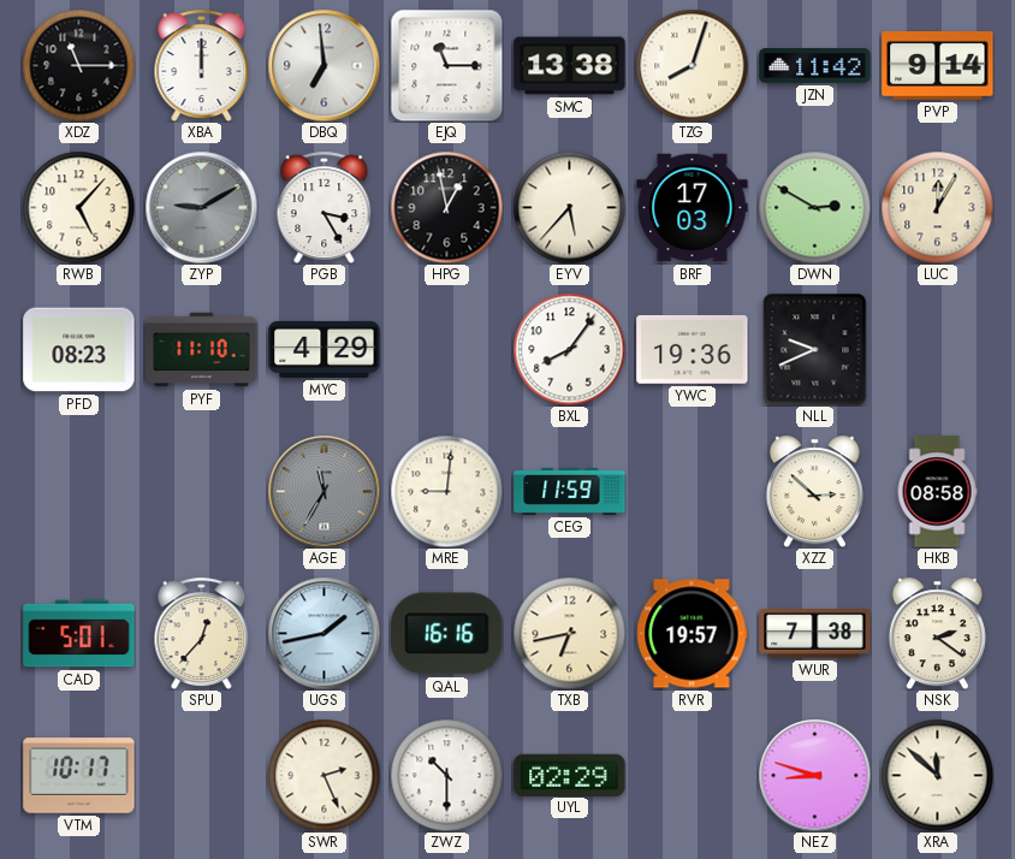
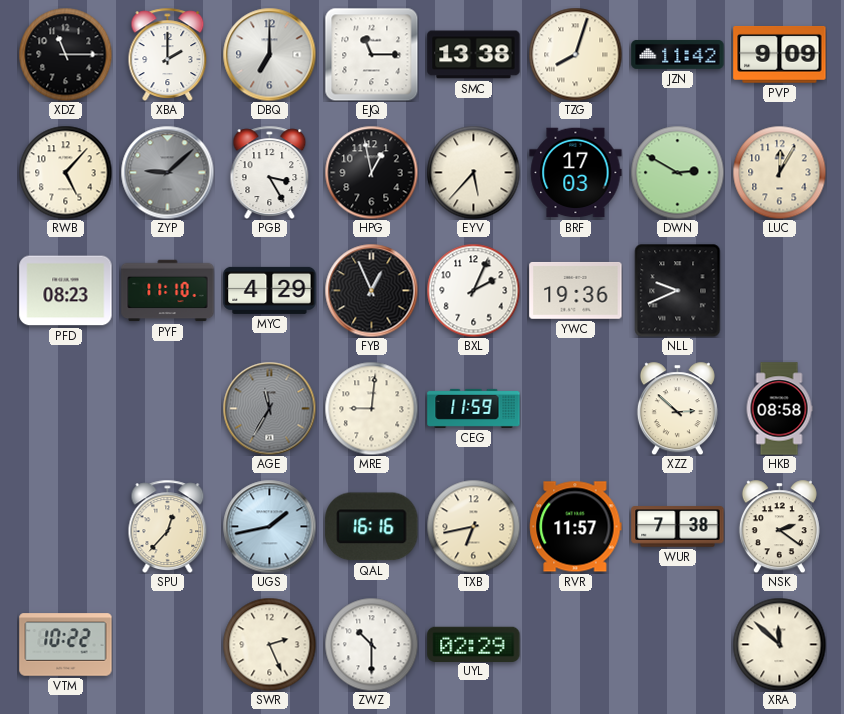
XBA: 12:00 -> 2:00 (168, 54)
DBQ: 6:59 -> 7:00 (269, 54)
PVP: 9:14 -> 9:09 (780, 55)
ZYP: 9:10 -> 9:08 (167, 172)
FYB: none -> 12:56 (371, 290)
BXL: 8:06 -> 2:04 (473, 290)
CAD: 5:01 -> none (79, 634)
RVR: 19:57 -> 11:57 (576, 527)
VTM: 10:17 -> 10:22 (66, 645)
NEZ: 8:48 -> none (814, 775)
